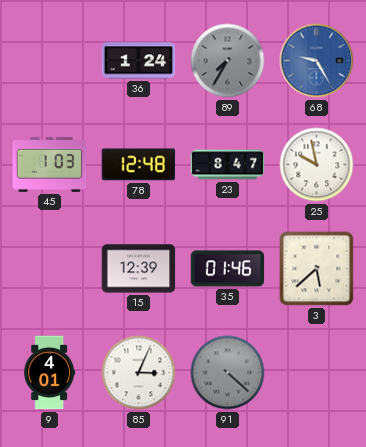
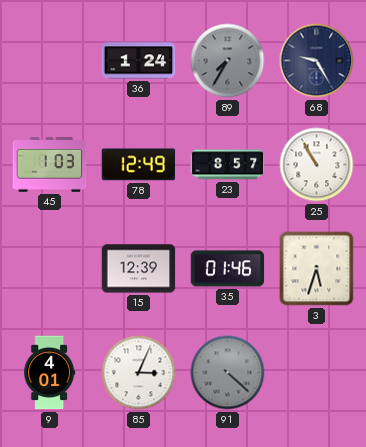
68 dial: blue -> navy (317, 61)
78: 12:48 -> 12:49 (139, 165)
23: 8:47 -> 8:57 (228, 165)
25: 9:58 -> 10:55 (317, 165)
3: 5:38 -> 5:33 (317, 269)
